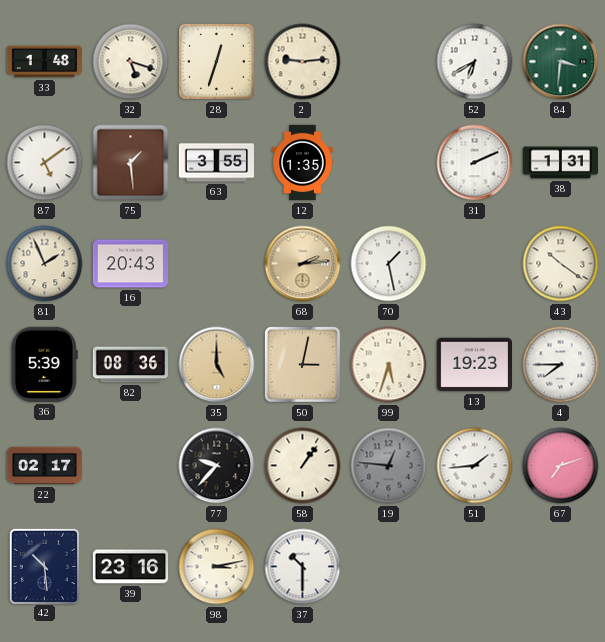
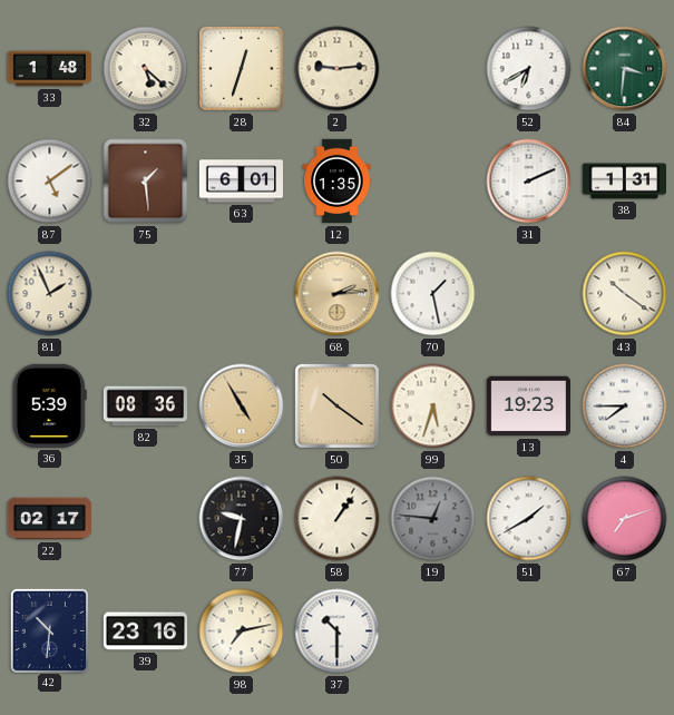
32: 5:18 -> 5:22 (146, 69)
63: 3:55 -> 6:01 (241, 182)
16: 20:43 -> none (130, 264)
35: 5:00 -> 4:55 (242, 407)
50: 3:02 -> 10:21 (338, 407)
77: 9:37 -> 9:32 (242, 519)
51: 1:44 -> 1:40 (529, 519)
42: 10:29 -> 10:31 (49, 630)
98: 3:13 -> 7:13 (242, 631)
